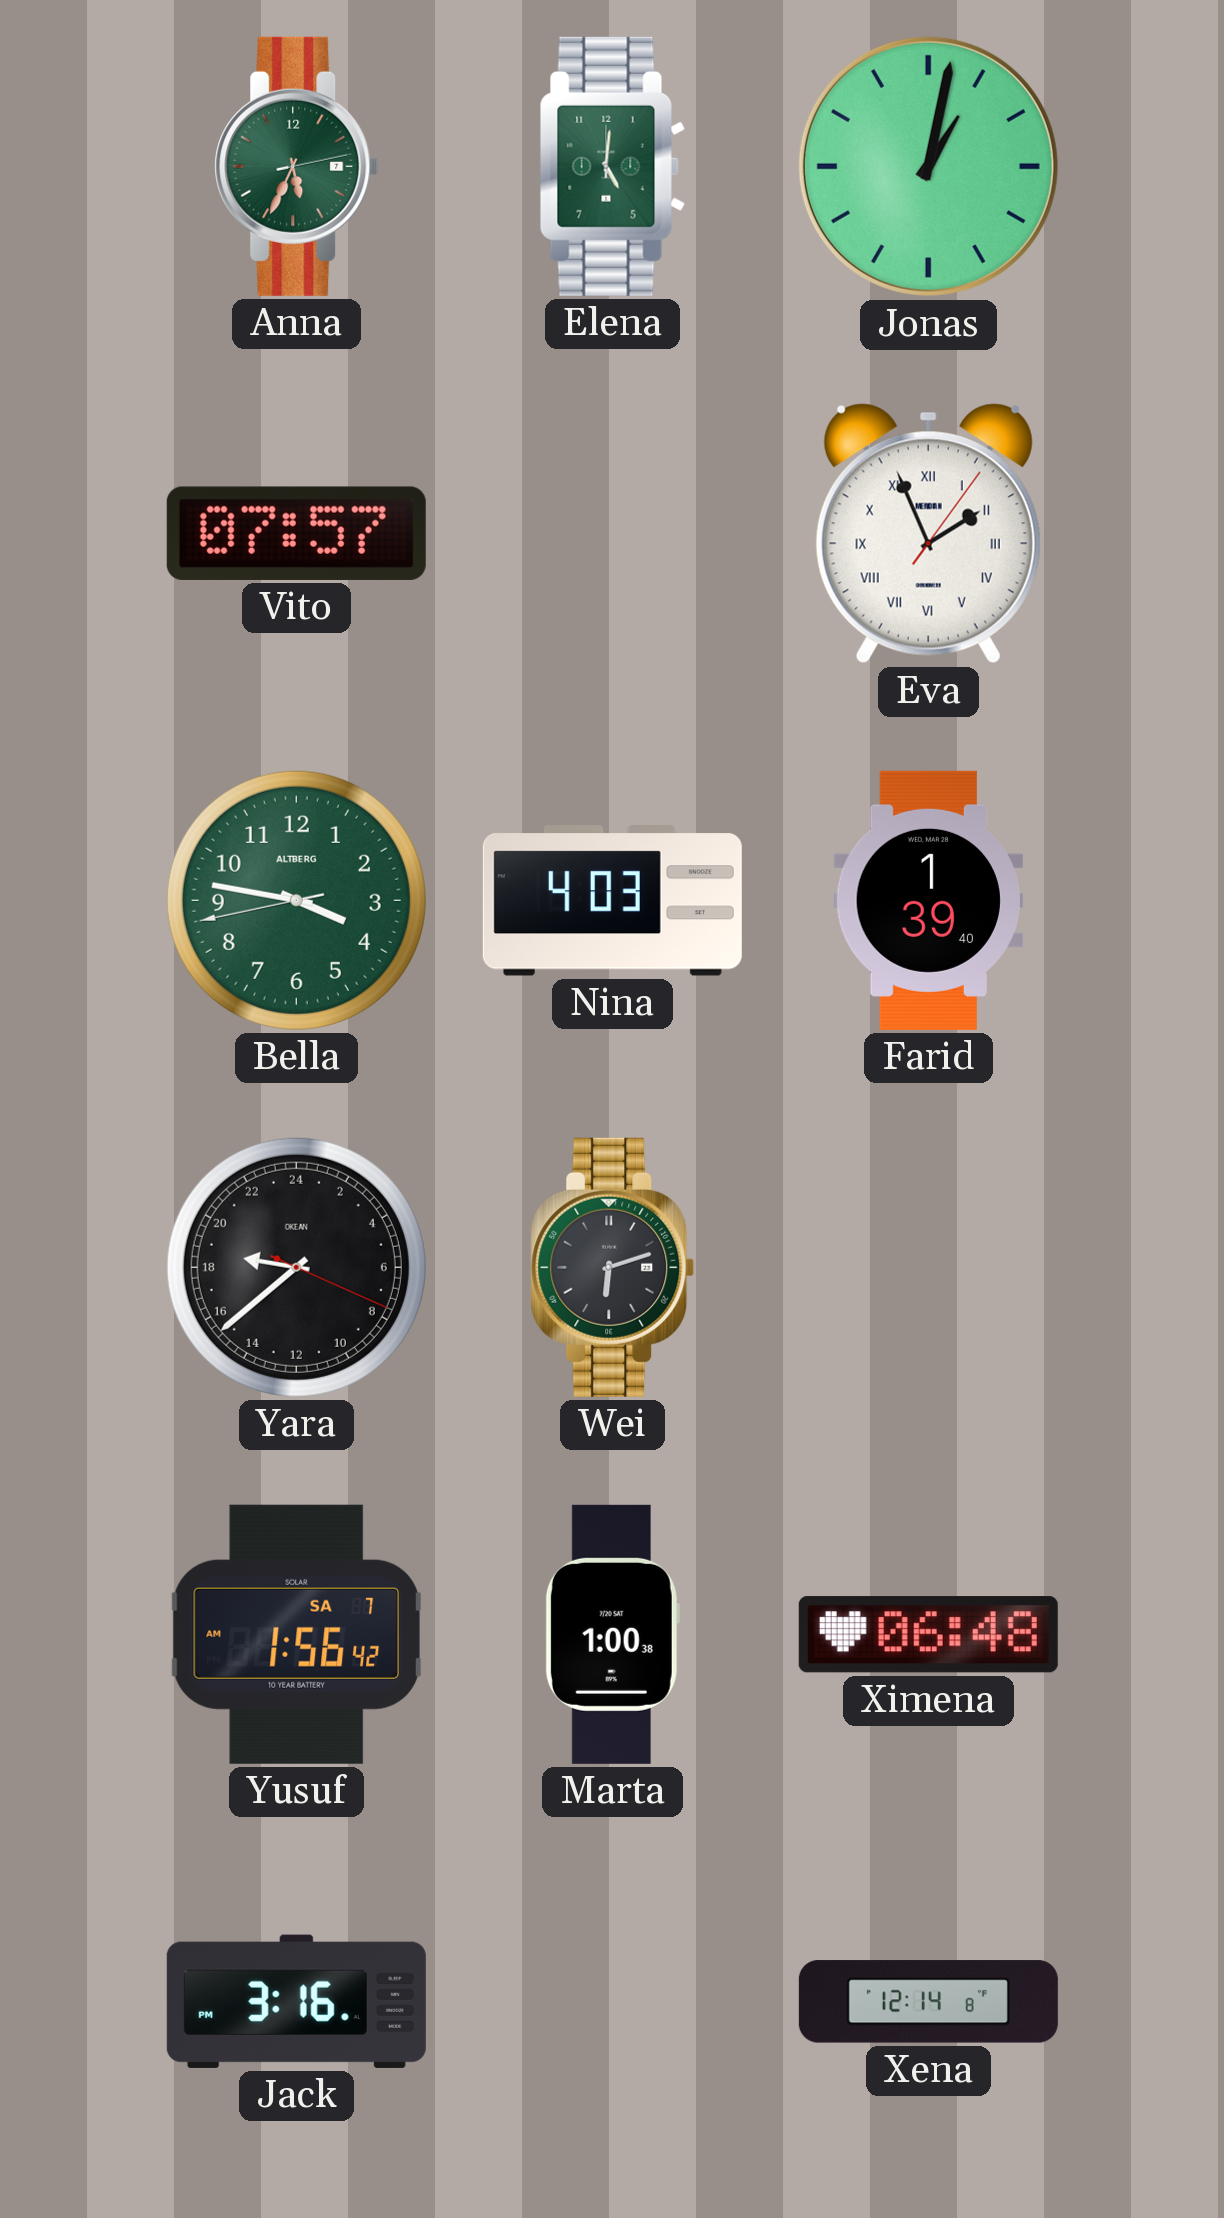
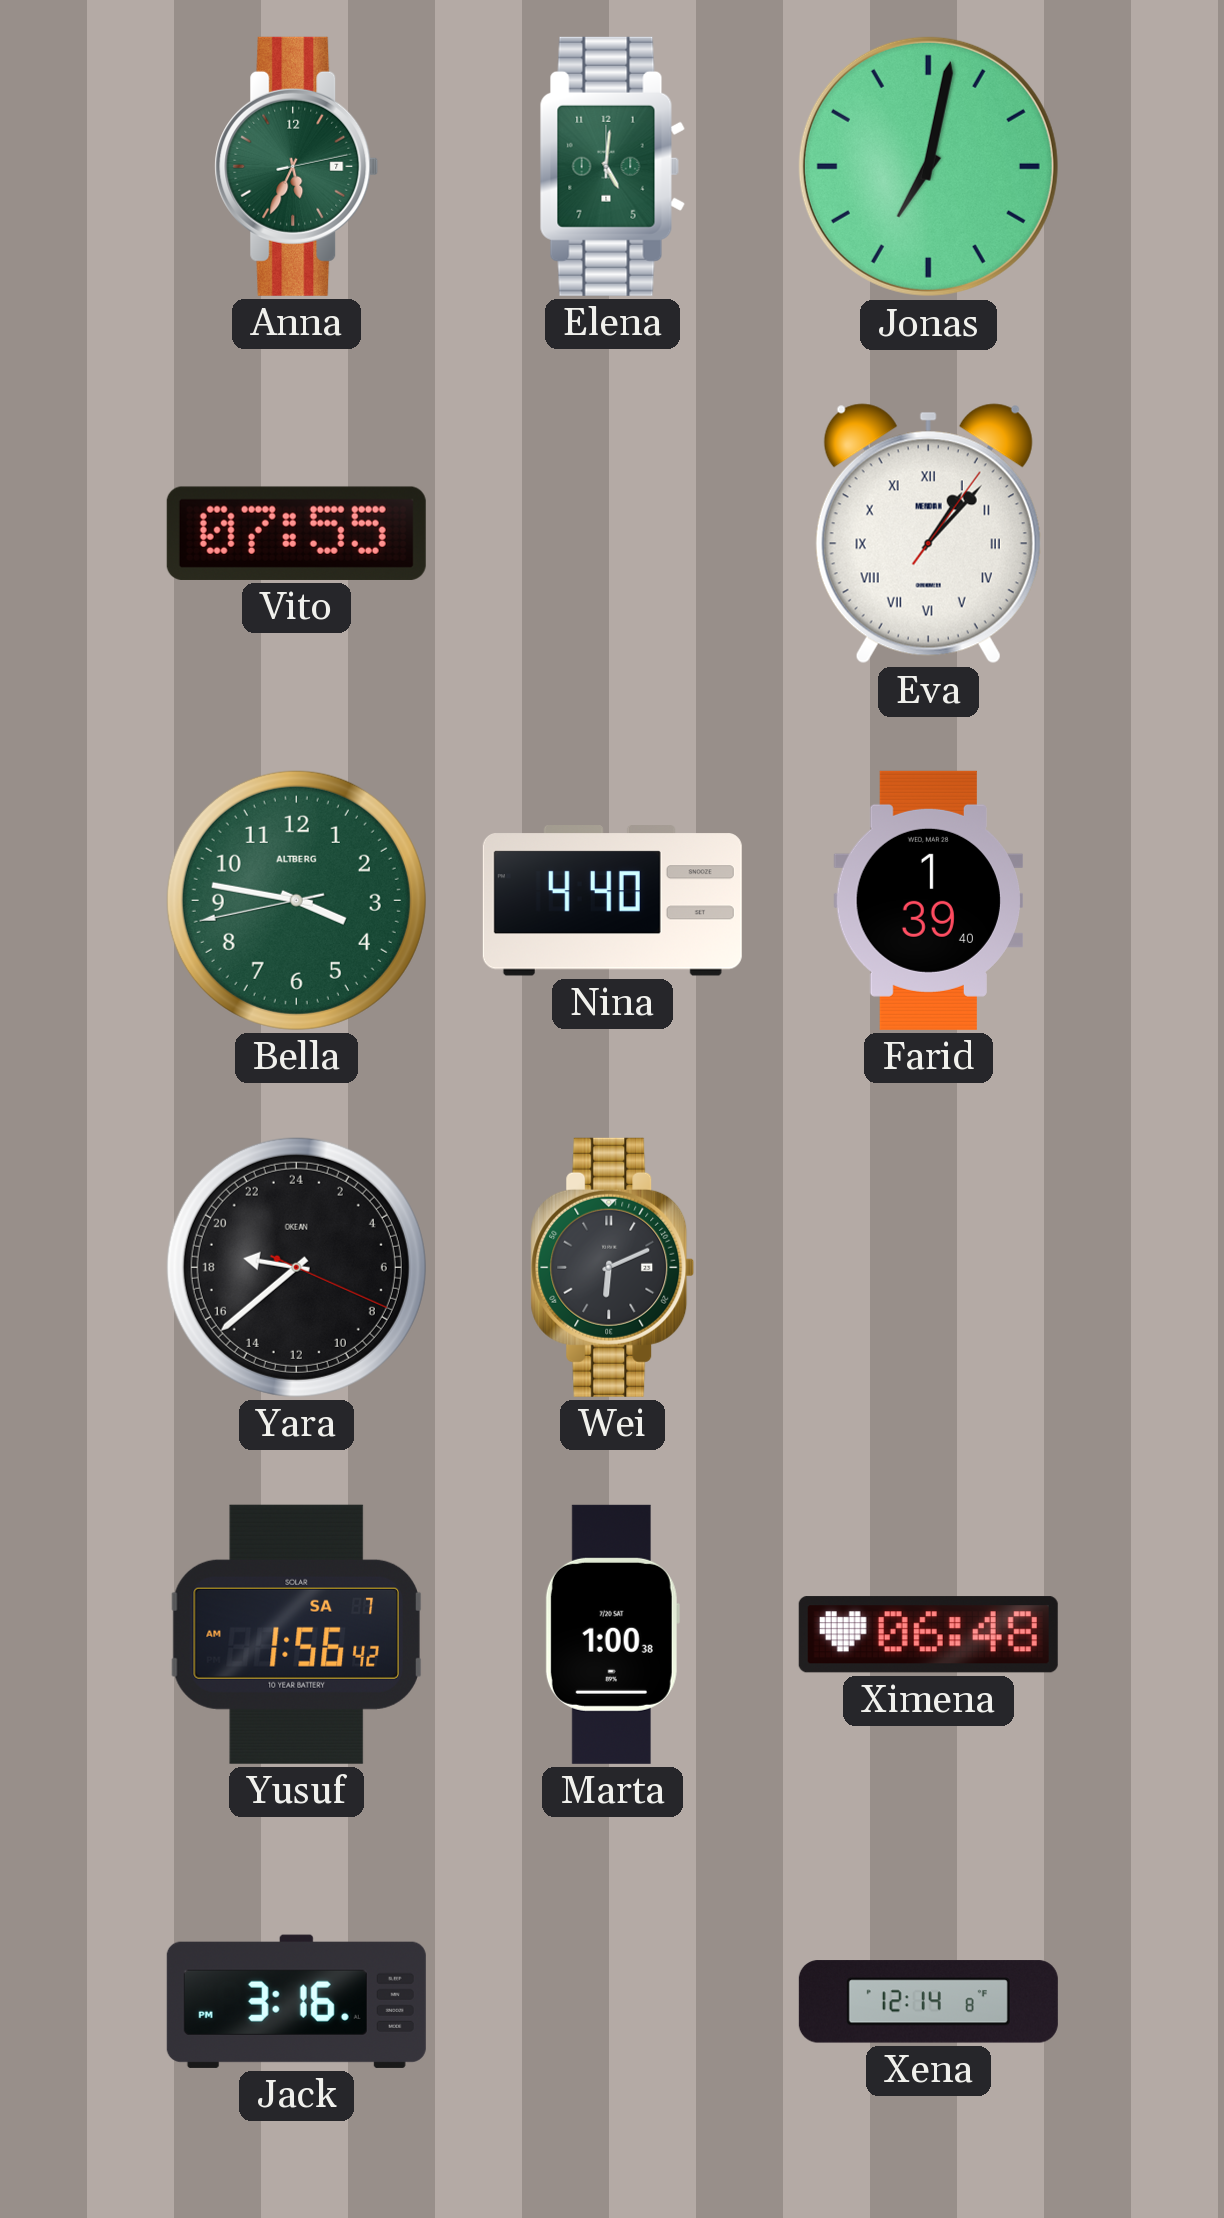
Jonas: 1:02 -> 7:02 (928, 166)
Vito: 07:57 -> 07:55 (296, 533)
Eva: 1:56 -> 1:07 (928, 534)
Nina: 4:03 -> 4:40 (612, 901)
Wei: 6:12 -> 6:11 (613, 1267)
